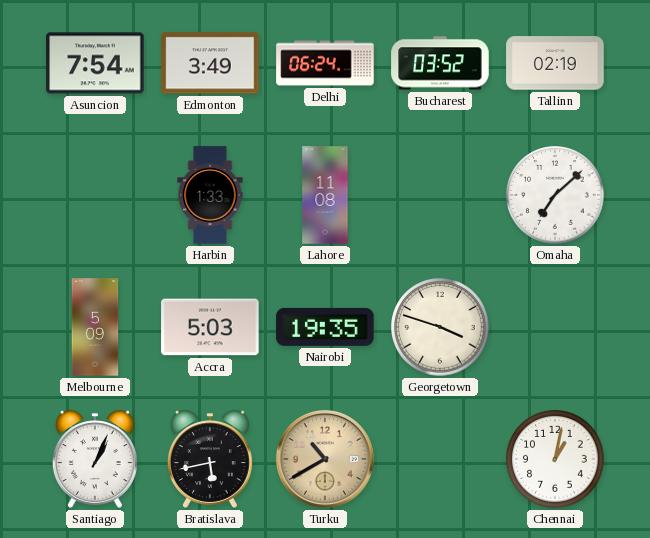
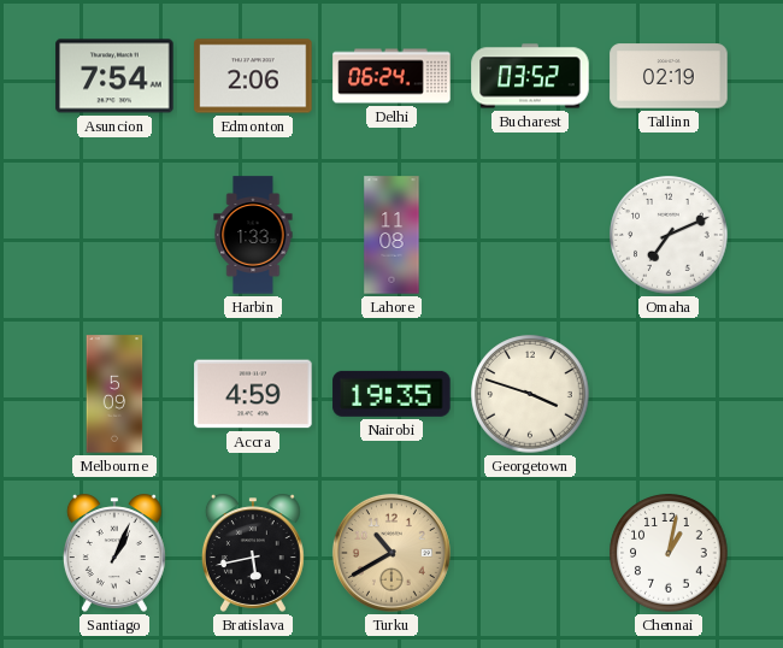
Edmonton: 3:49 -> 2:06 (253, 76)
Omaha: 7:08 -> 7:11 (669, 235)
Accra: 5:03 -> 4:59 (253, 394)
